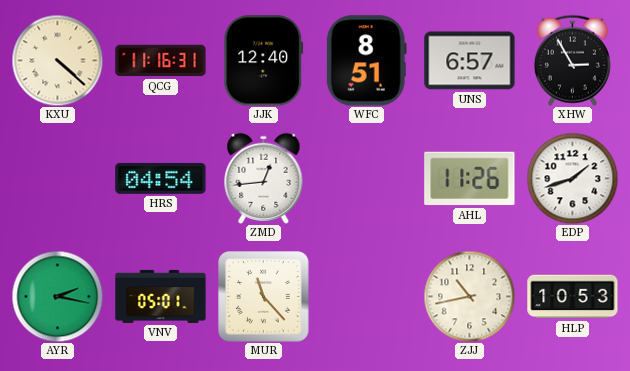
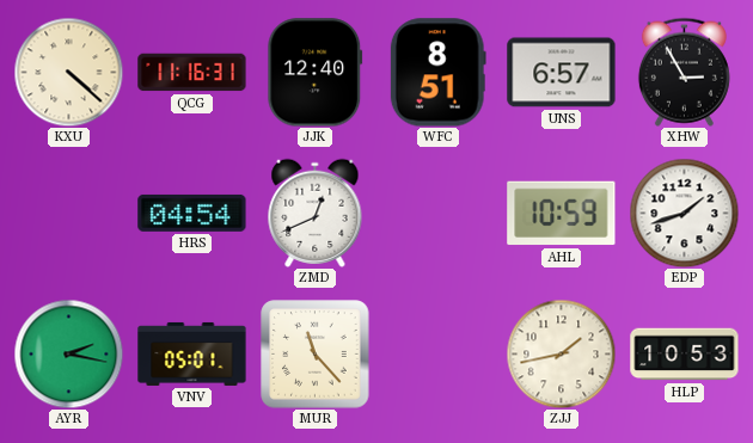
ZMD: 12:44 -> 12:41 (316, 213)
AHL: 11:26 -> 10:59 (562, 214)
ZJJ: 10:43 -> 1:43 (561, 353)
